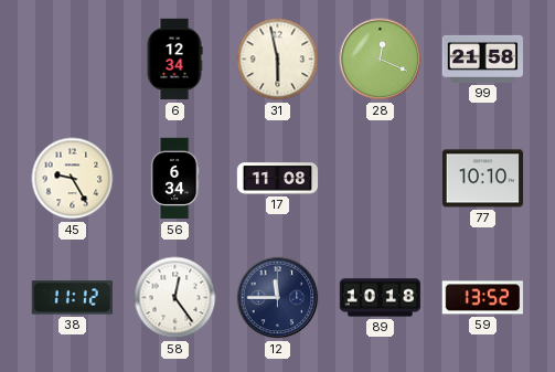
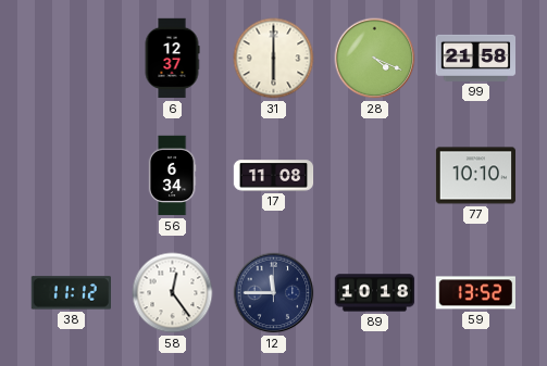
6: 12:34 -> 12:37 (172, 59)
31: 5:58 -> 6:00 (274, 59)
28: 12:19 -> 4:19 (375, 59)
45: 9:25 -> none (73, 179)
